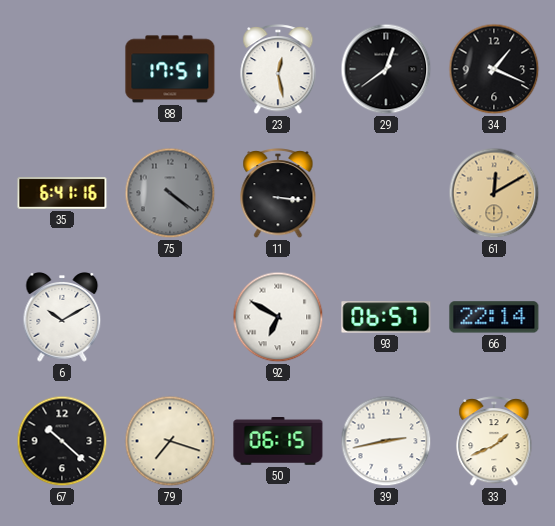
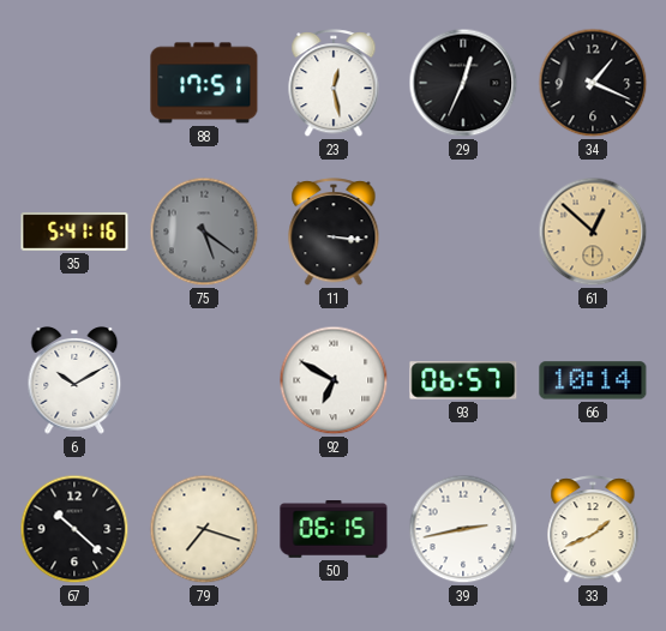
29: 12:39 -> 12:34 (463, 83)
35: 6:41 -> 5:41 (74, 232)
75: 4:21 -> 5:21 (204, 232)
61: 12:10 -> 12:52 (593, 232)
66: 22:14 -> 10:14 (593, 380)
